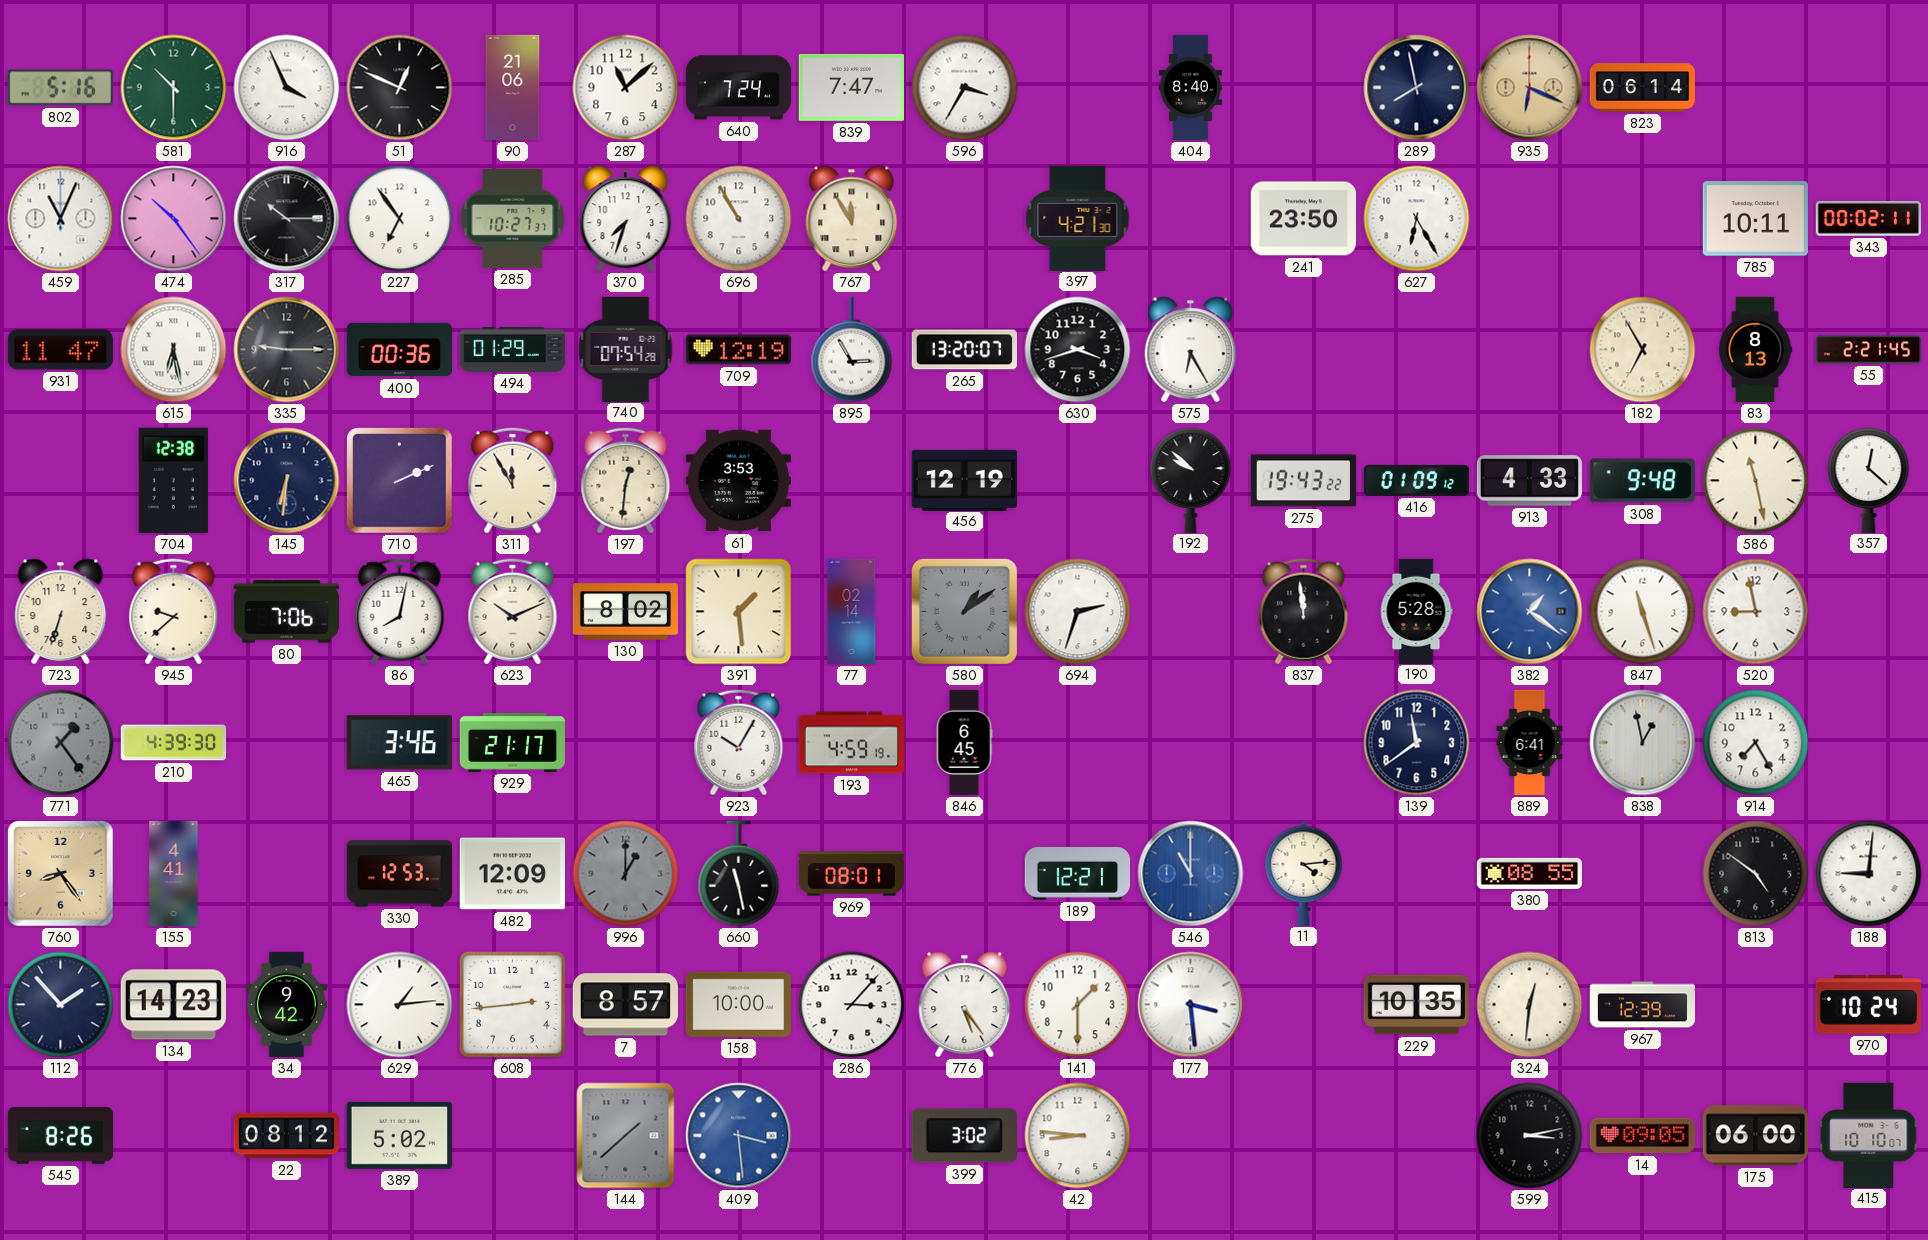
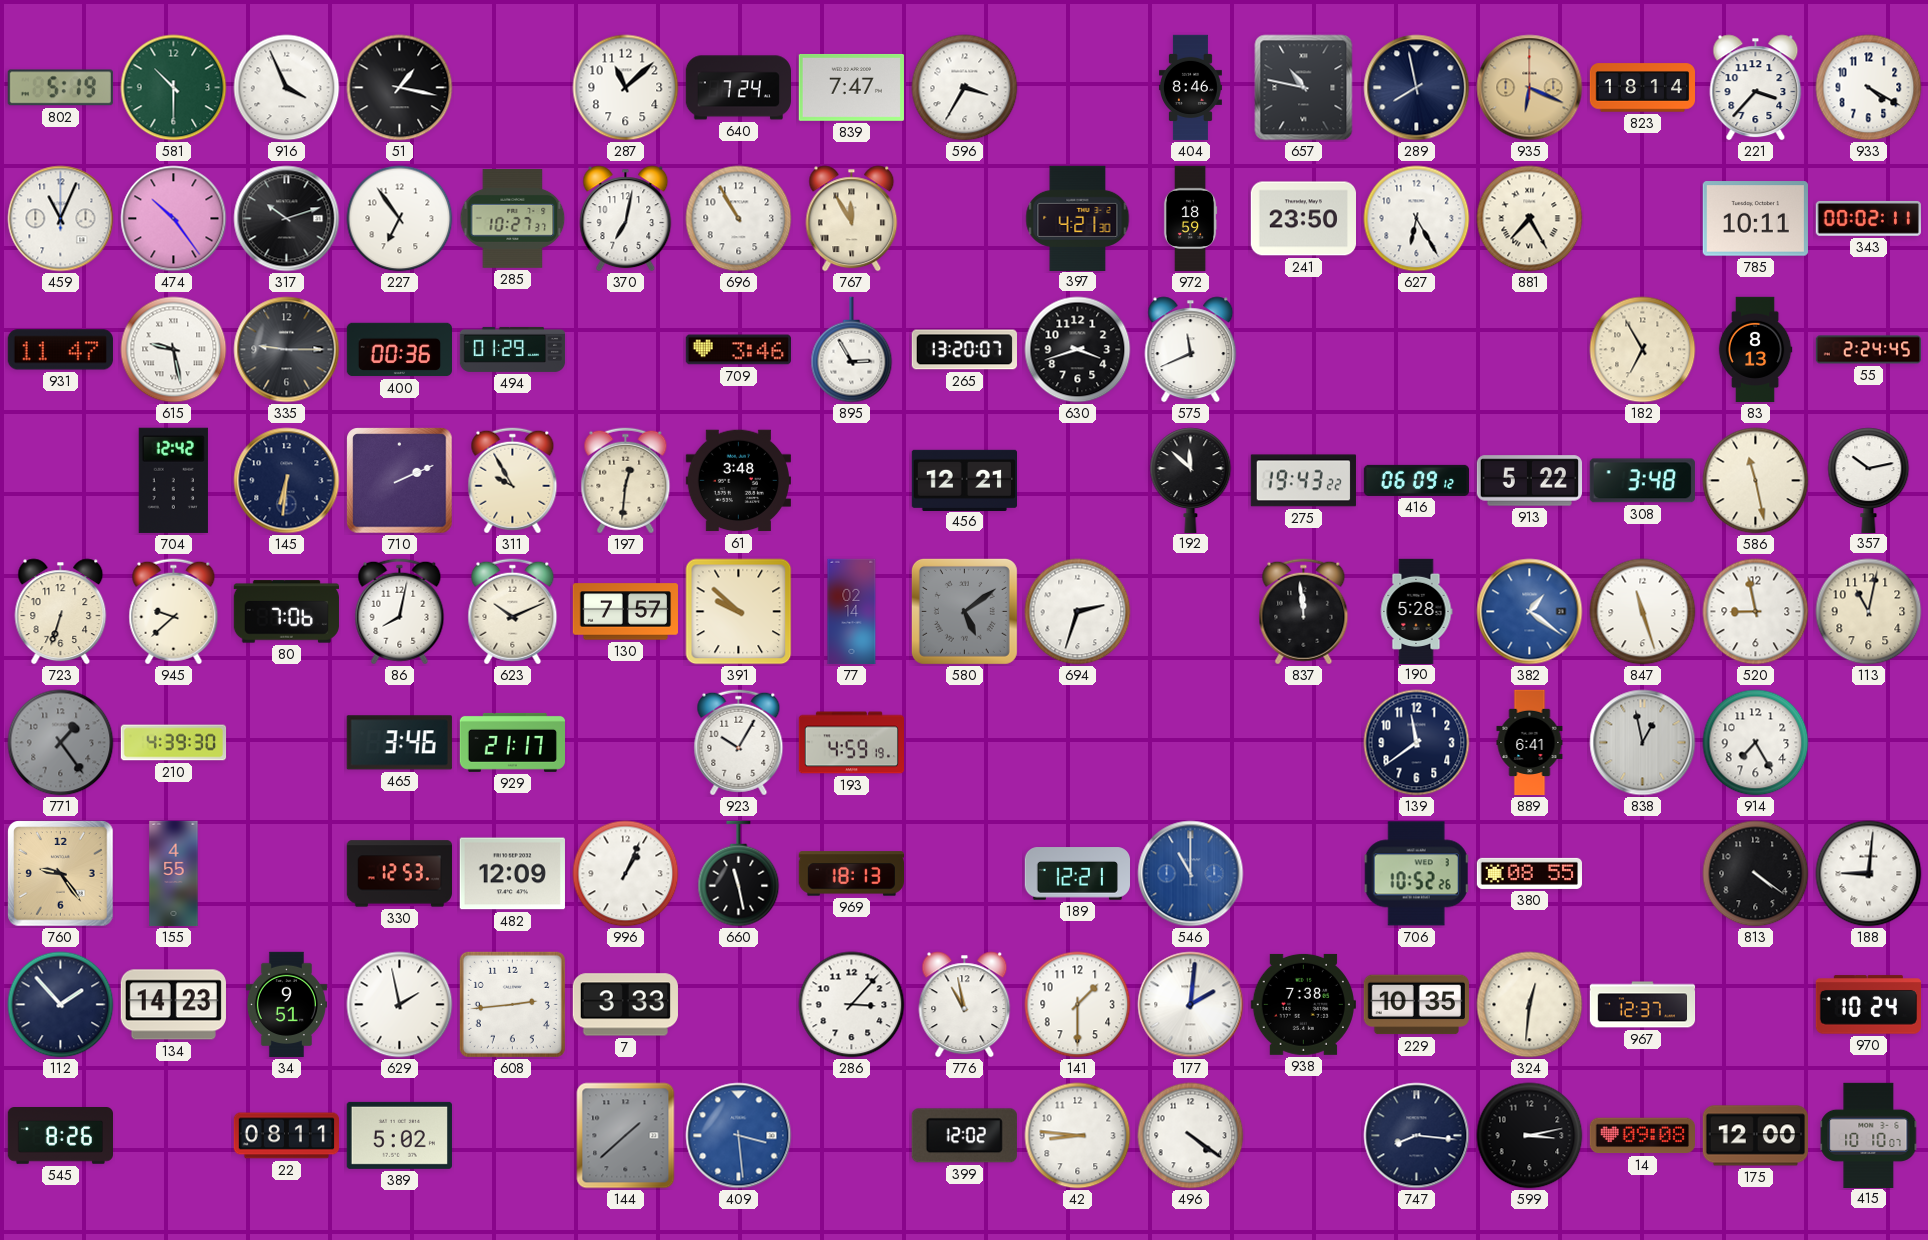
802: 5:16 -> 5:19 (60, 88)
51: 12:49 -> 1:17 (400, 88)
90: 21:06 -> none (513, 88)
404: 8:40 -> 8:46 (1190, 88)
657: none -> 10:47 (1304, 88)
823: 06:14 -> 18:14 (1642, 88)
221: none -> 3:37 (1756, 88)
933: none -> 4:20 (1869, 88)
317: 10:15 -> 10:12 (287, 219)
370: 7:33 -> 7:02 (626, 219)
972: none -> 18:59 (1190, 219)
881: none -> 7:25 (1530, 219)
615: 6:28 -> 9:28 (174, 350)
740: 07:54 -> none (626, 349)
709: 12:19 -> 3:46 (738, 350)
575: 6:25 -> 11:41 (1191, 350)
55: 2:21 -> 2:24 (1869, 350)
704: 12:38 -> 12:42 (173, 480)
311: 11:55 -> 9:55 (513, 481)
61: 3:53 -> 3:48 (738, 481)
456: 12:19 -> 12:21 (964, 480)
192: 9:52 -> 11:52 (1191, 480)
416: 01:09 -> 06:09 (1417, 480)
913: 4:33 -> 5:22 (1529, 481)
308: 9:48 -> 3:48 (1642, 481)
357: 12:22 -> 10:13 (1869, 480)
130: 8:02 -> 7:57 (626, 612)
391: 1:29 -> 9:52 (739, 612)
580: 1:09 -> 5:09 (964, 611)
113: none -> 11:02 (1869, 612)
846: 6:45 -> none (964, 743)
760: 8:24 -> 9:24 (61, 874)
155: 4:41 -> 4:55 (174, 874)
996: 1:00 -> 1:04 (626, 874)
996 dial: grey -> white (626, 874)
969: 08:01 -> 18:13 (851, 874)
11: 4:14 -> none (1304, 873)
706: none -> 10:52 (1417, 874)
813: 4:51 -> 4:21 (1756, 874)
34: 9:42 -> 9:51 (286, 1005)
629: 1:14 -> 1:58 (400, 1005)
7: 8:57 -> 3:33 (625, 1005)
158: 10:00 -> none (738, 1004)
776: 5:24 -> 10:58 (965, 1005)
177: 3:29 -> 2:01 (1191, 1005)
938: none -> 7:38 (1303, 1004)
967: 12:39 -> 12:37 (1643, 1005)
22: 08:12 -> 08:11 (286, 1136)
399: 3:02 -> 12:02 (964, 1136)
496: none -> 4:21 (1191, 1136)
747: none -> 8:16 (1417, 1136)
14: 09:05 -> 09:08 (1642, 1136)
175: 06:00 -> 12:00 (1755, 1136)
